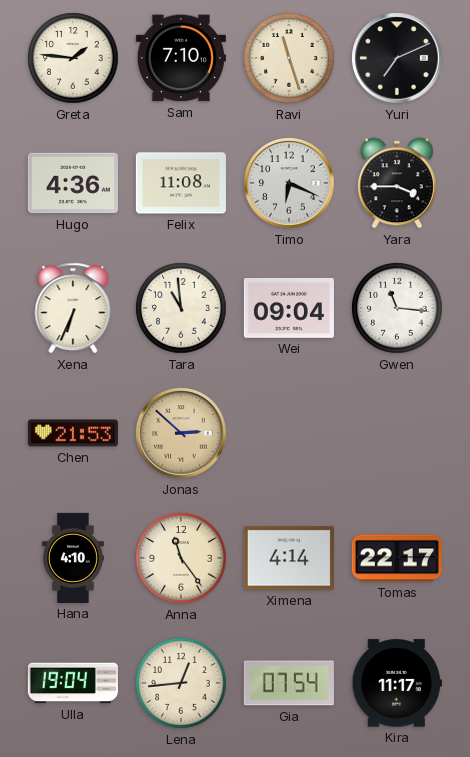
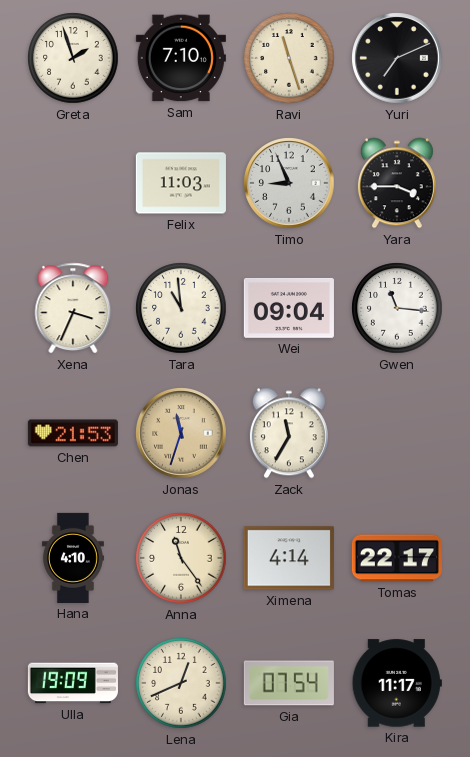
Greta: 1:46 -> 1:57 (73, 58)
Hugo: 4:36 -> none (73, 183)
Felix: 11:08 -> 11:03 (181, 183)
Timo: 6:19 -> 8:56 (289, 183)
Xena: 6:34 -> 3:34 (73, 308)
Jonas: 2:52 -> 11:33 (181, 433)
Zack: none -> 11:35 (289, 433)
Ulla: 19:04 -> 19:09 (73, 683)
Lena: 12:44 -> 12:41 (181, 683)
